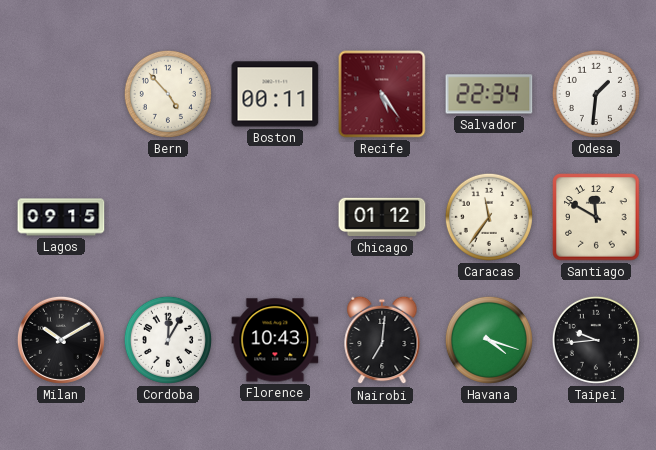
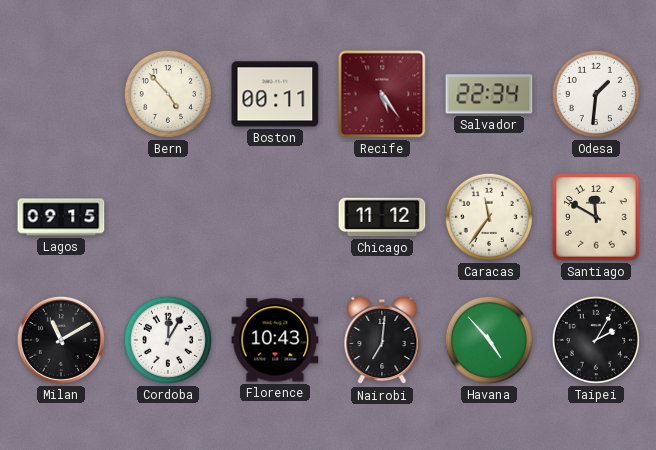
Chicago: 01:12 -> 11:12 (382, 217)
Milan: 10:10 -> 11:10 (61, 340)
Havana: 4:18 -> 4:53 (489, 340)
Taipei: 9:44 -> 2:05 (596, 340)
